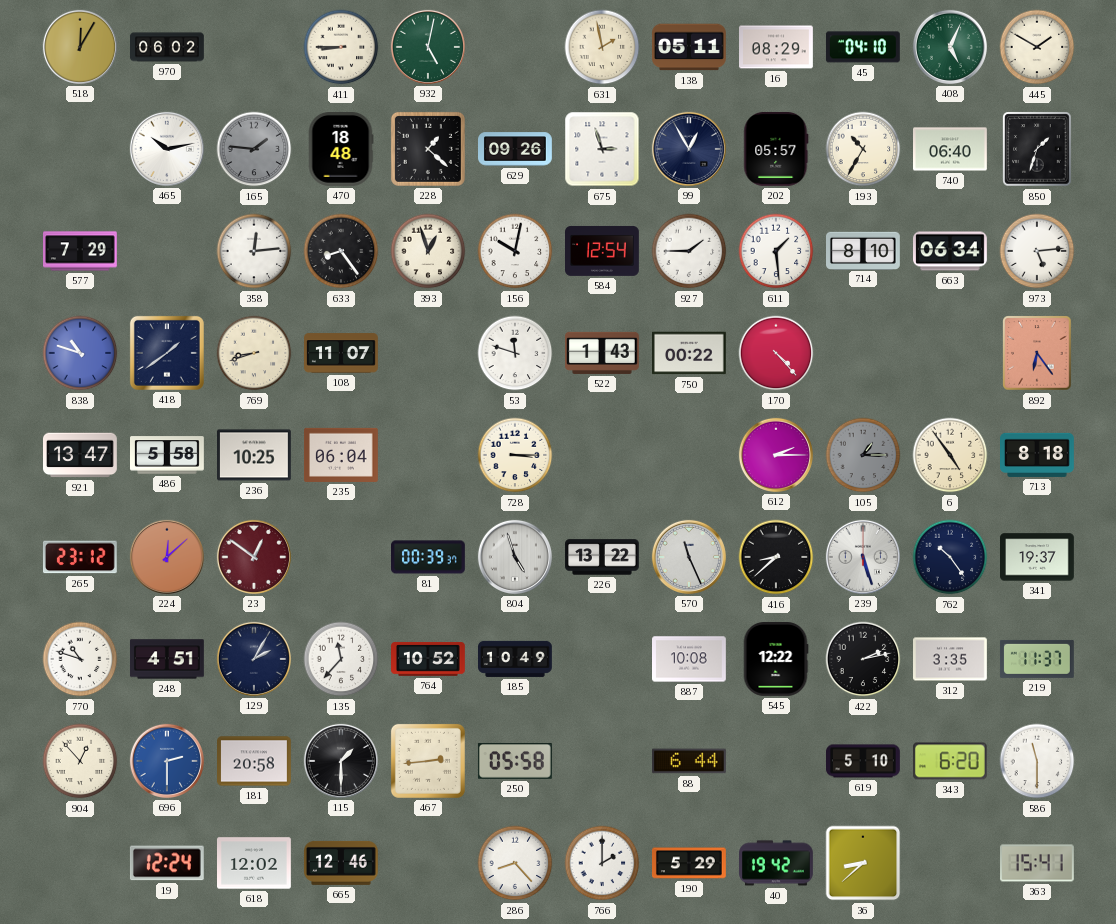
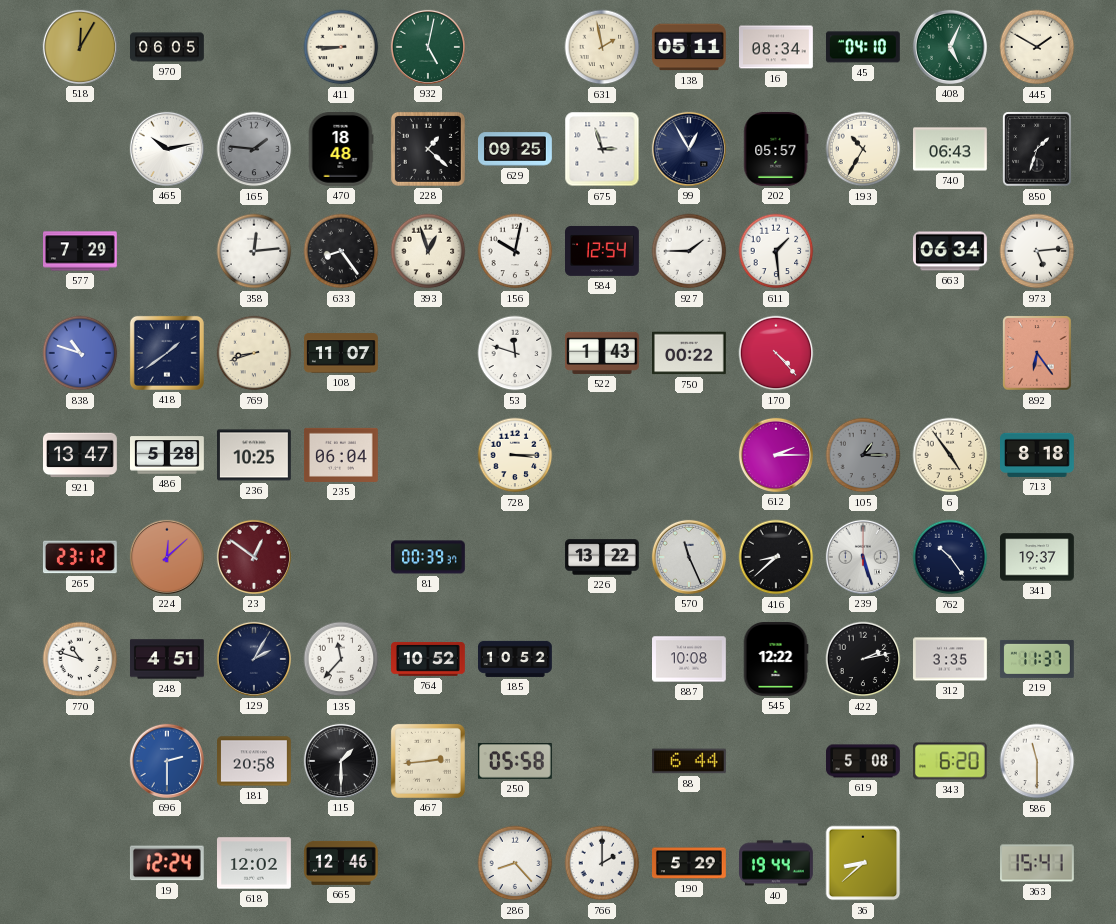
970: 06:02 -> 06:05 (168, 47)
16: 08:29 -> 08:34 (777, 47)
629: 09:26 -> 09:25 (516, 149)
740: 06:40 -> 06:43 (951, 149)
714: 8:10 -> none (864, 250)
486: 5:58 -> 5:28 (168, 455)
804: 4:57 -> none (515, 557)
185: 10:49 -> 10:52 (516, 659)
904: 12:53 -> none (80, 761)
619: 5:10 -> 5:08 (864, 761)
40: 19:42 -> 19:44 (777, 863)
